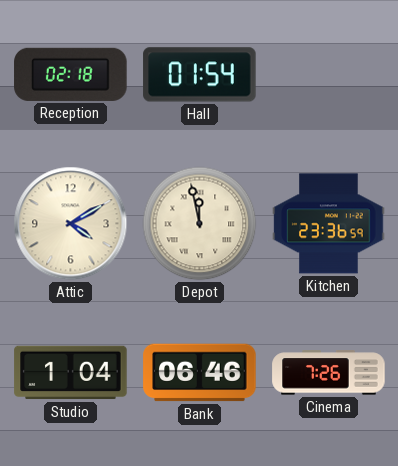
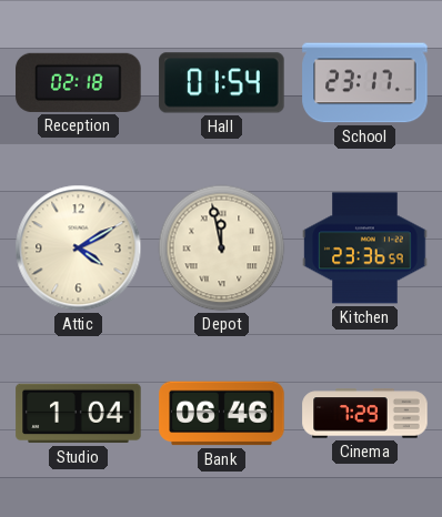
School: none -> 23:17 (365, 83)
Cinema: 7:26 -> 7:29 (365, 414)
